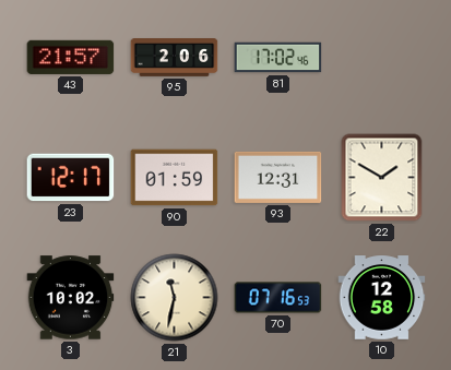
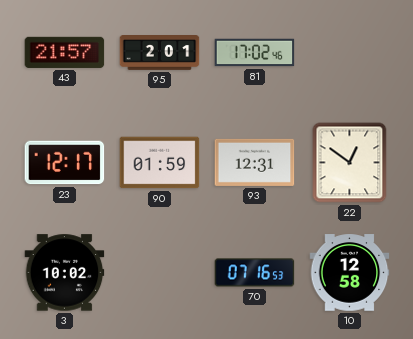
95: 2:06 -> 2:01 (160, 53)
22: 1:50 -> 12:51 (350, 163)
21: 11:32 -> none (175, 298)
